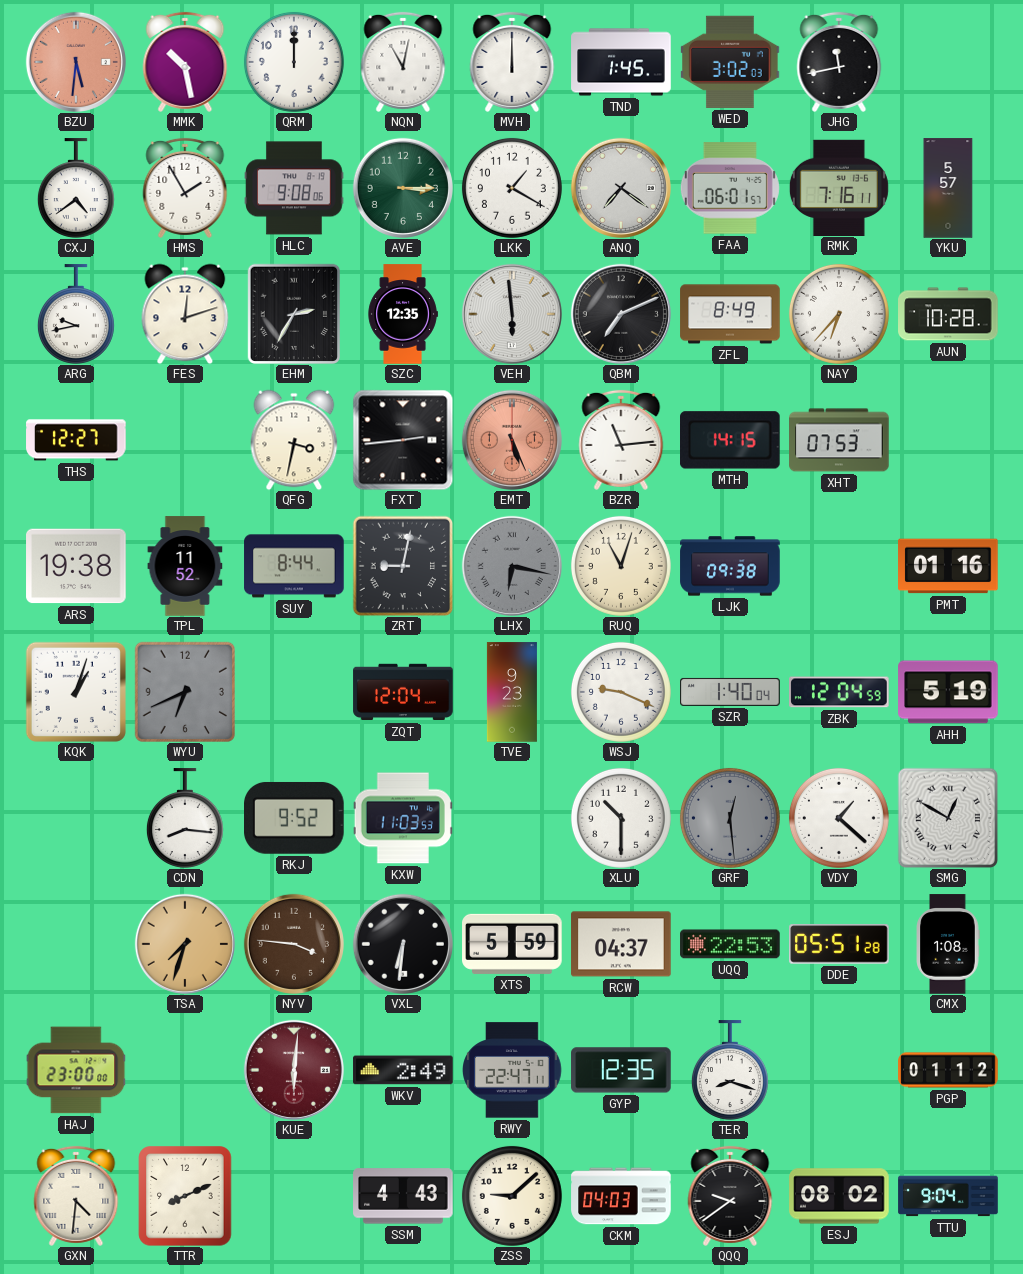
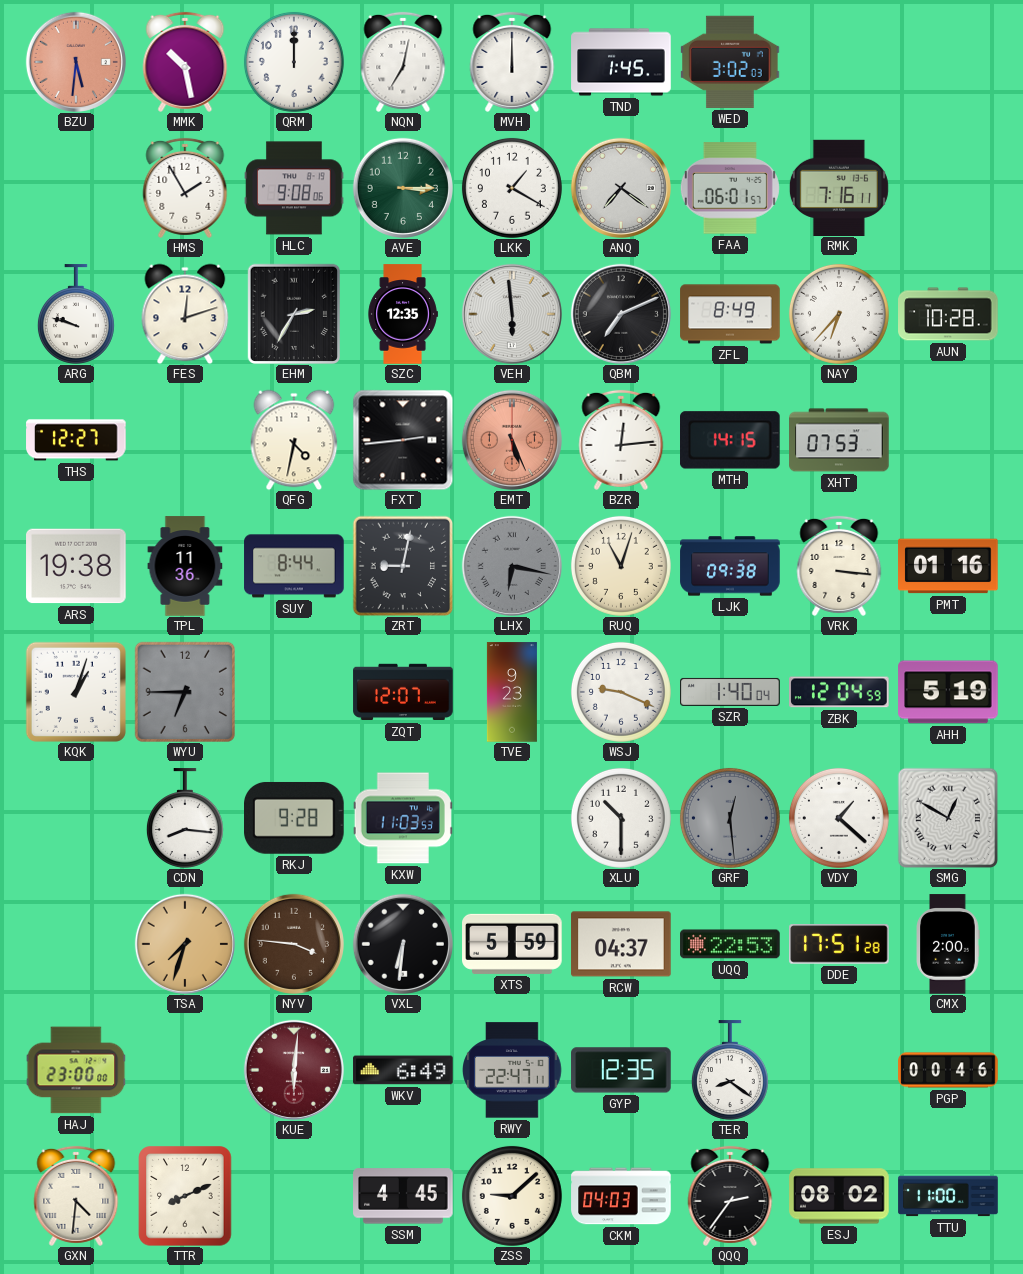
NQN: 11:02 -> 7:02 (403, 62)
JHG: 11:43 -> none (839, 62)
CXJ: 4:39 -> none (76, 188)
YKU: 5:57 -> none (948, 188)
ARG: 9:43 -> 9:48 (76, 314)
QFG: 3:32 -> 4:32 (294, 440)
BZR: 11:14 -> 12:14 (621, 440)
TPL: 11:52 -> 11:36 (185, 566)
VRK: none -> 3:16 (839, 566)
WYU: 6:41 -> 6:45 (184, 691)
ZQT: 12:04 -> 12:07 (403, 692)
RKJ: 9:52 -> 9:28 (295, 818)
DDE: 05:51 -> 17:51 (839, 944)
CMX: 1:08 -> 2:00 (948, 944)
WKV: 2:49 -> 6:49 (403, 1070)
TER: 8:18 -> 8:21 (730, 1070)
PGP: 01:12 -> 00:46 (948, 1070)
SSM: 4:43 -> 4:45 (403, 1196)
QQQ: 9:39 -> 2:36 (730, 1196)
TTU: 9:04 -> 11:00 (948, 1196)
